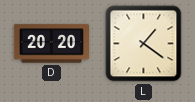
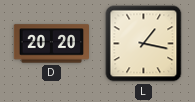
L: 1:21 -> 1:17 (144, 44)
